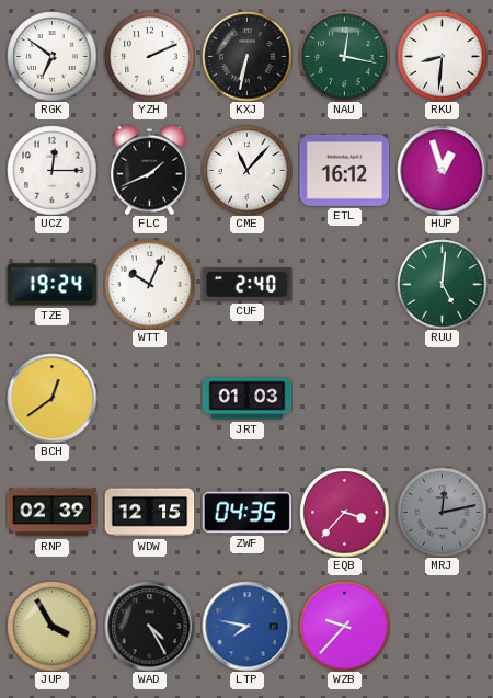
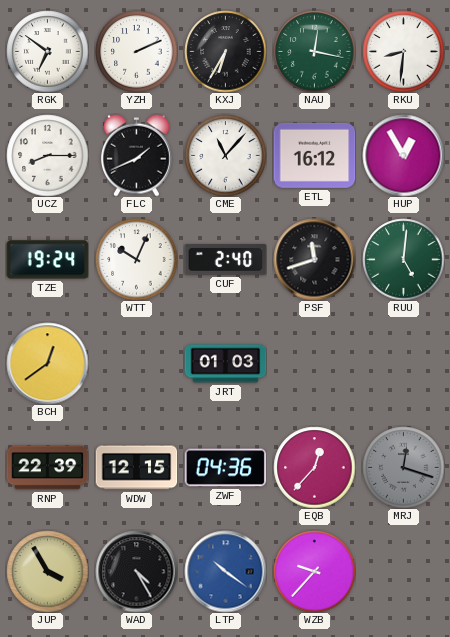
KXJ: 6:32 -> 6:35 (225, 51)
UCZ: 12:15 -> 8:15 (47, 155)
HUP: 12:57 -> 12:55 (403, 155)
PSF: none -> 11:42 (314, 259)
RNP: 02:39 -> 22:39 (47, 468)
ZWF: 04:35 -> 04:36 (225, 468)
EQB: 3:37 -> 12:37 (314, 467)
MRJ: 12:13 -> 12:18 (403, 467)
LTP: 7:47 -> 10:21 (225, 571)
